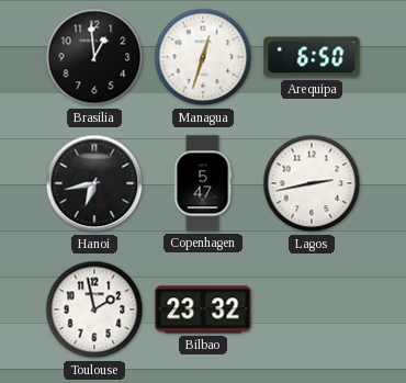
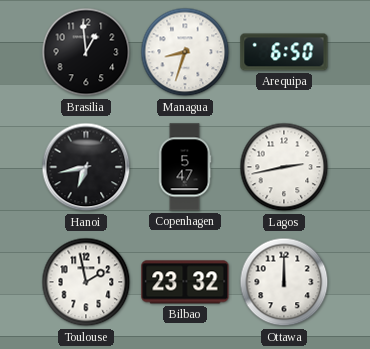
Managua: 12:33 -> 8:33 (185, 52)
Ottawa: none -> 12:00 (284, 282)
